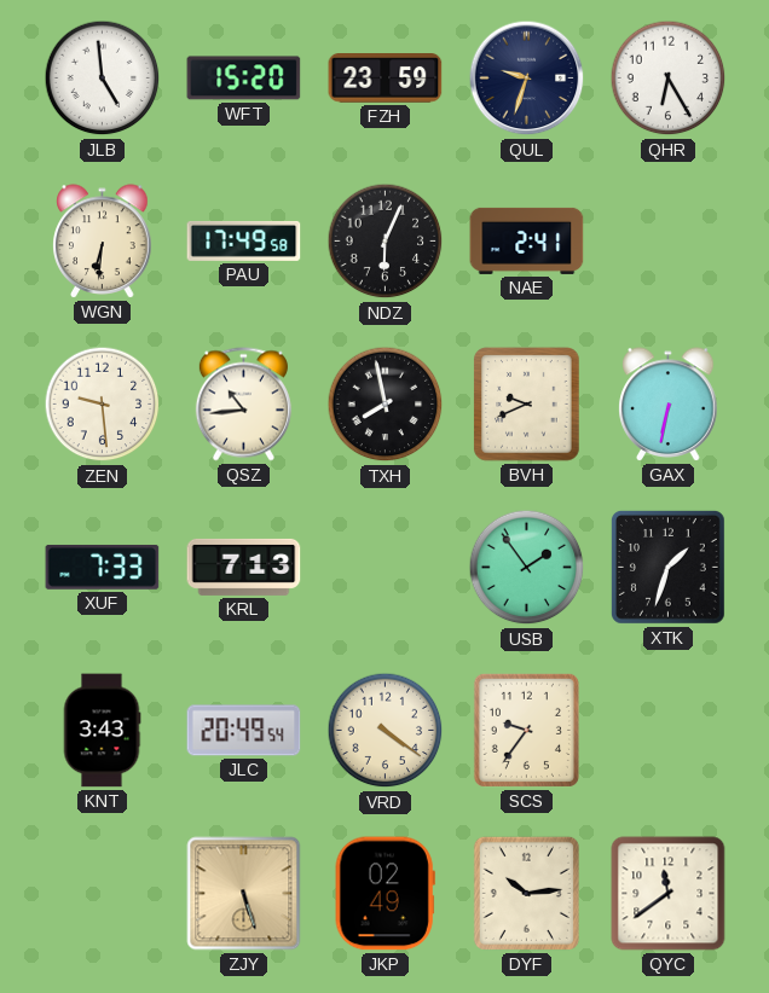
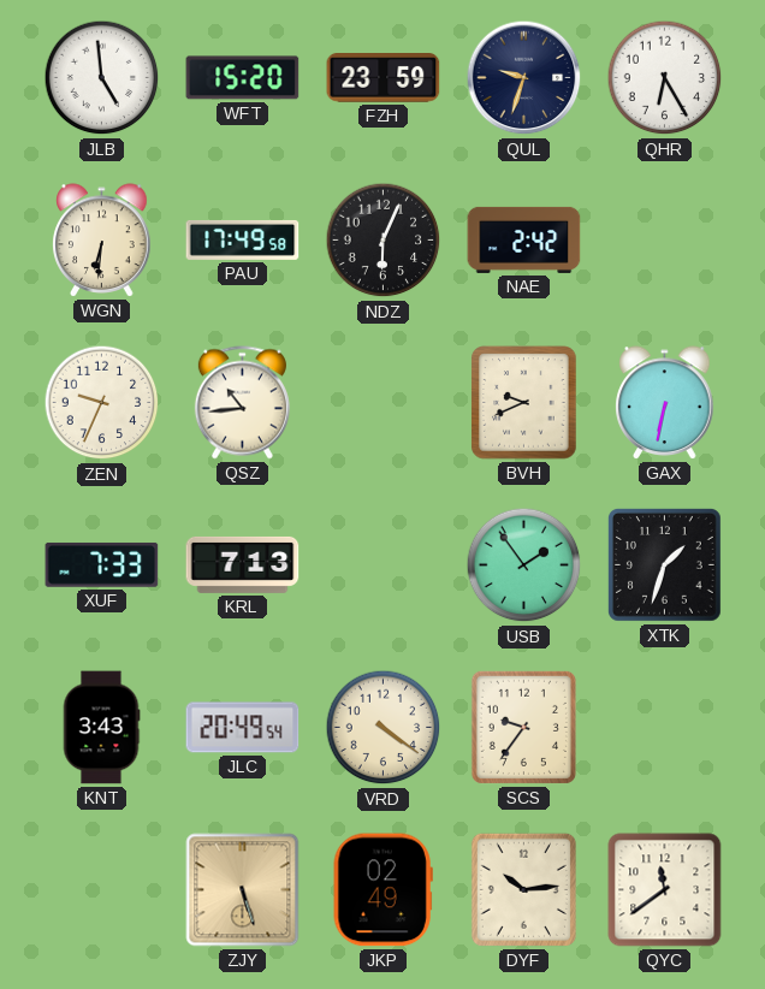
NAE: 2:41 -> 2:42 (524, 239)
ZEN: 9:29 -> 9:34 (102, 403)
TXH: 7:58 -> none (386, 405)
